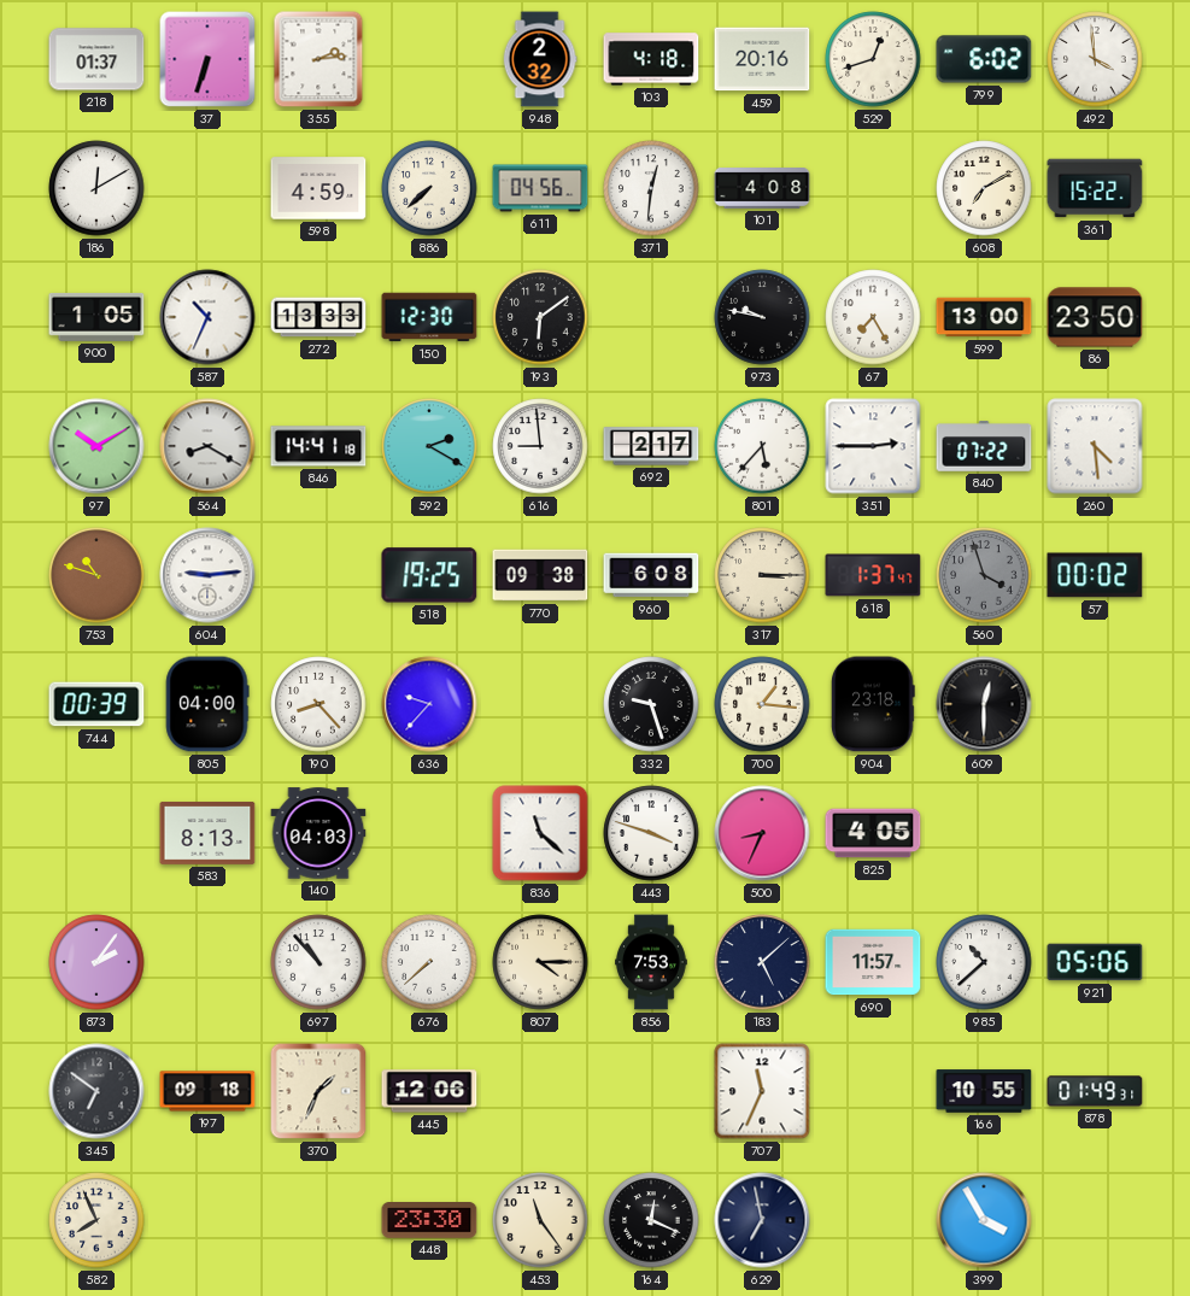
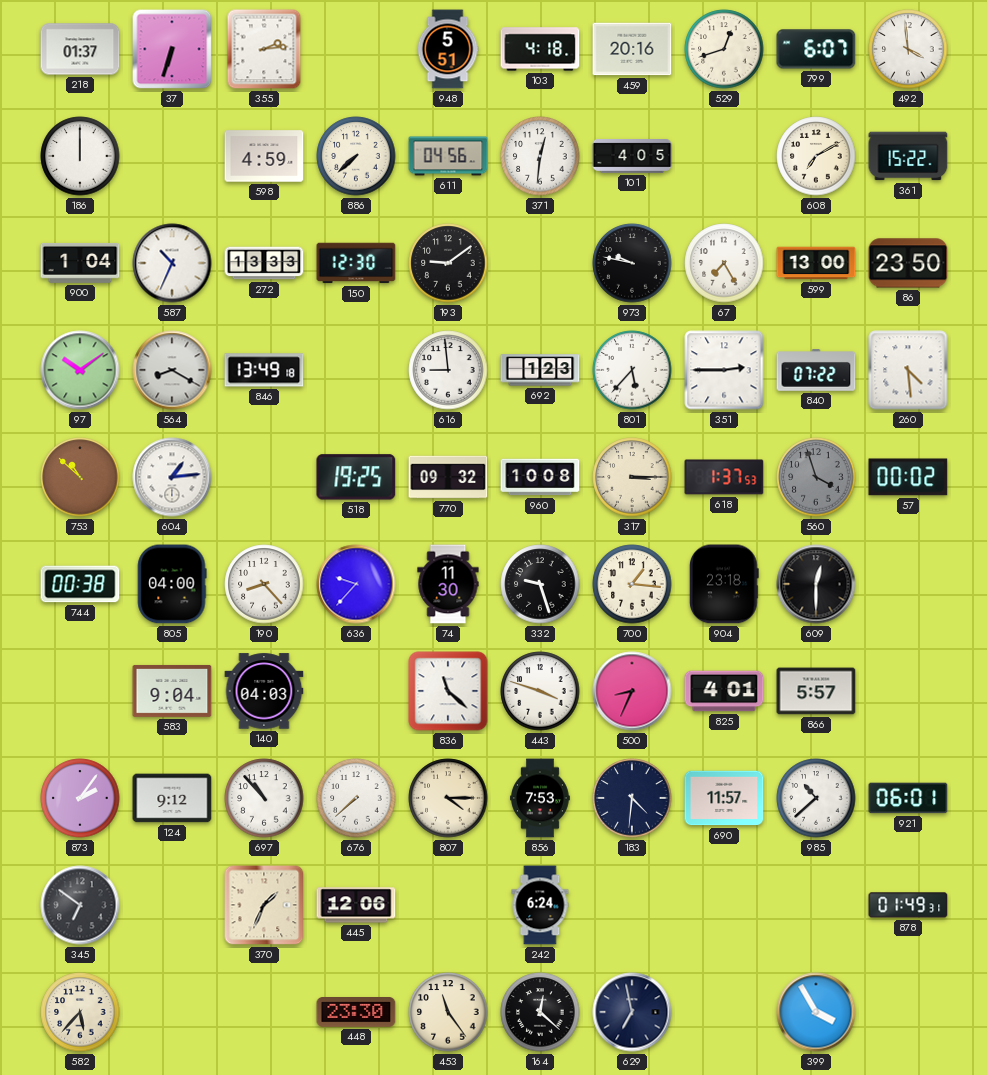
948: 2:32 -> 5:51 (448, 49)
799: 6:02 -> 6:07 (816, 49)
186: 12:10 -> 12:00 (80, 156)
101: 4:08 -> 4:05 (632, 157)
900: 1:05 -> 1:04 (80, 263)
193: 6:09 -> 9:09 (448, 263)
97: 10:10 -> 10:09 (80, 370)
846: 14:41 -> 13:49 (264, 370)
592: 2:20 -> none (429, 446)
692: 2:17 -> 1:23 (540, 370)
753: 10:48 -> 10:52 (80, 477)
604: 9:14 -> 1:14 (172, 477)
770: 09:38 -> 09:32 (448, 477)
960: 6:08 -> 10:08 (540, 477)
618: 1:37:47 -> 1:37:53 (724, 477)
744: 00:39 -> 00:38 (80, 584)
74: none -> 11:30 (448, 584)
583: 8:13 -> 9:04 (172, 691)
825: 4:05 -> 4:01 (724, 691)
866: none -> 5:57 (816, 691)
124: none -> 9:12 (172, 798)
183: 5:08 -> 4:31 (632, 798)
921: 05:06 -> 06:01 (908, 798)
197: 09:18 -> none (207, 1091)
242: none -> 6:24 (540, 905)
707: 11:34 -> none (762, 1091)
166: 10:55 -> none (984, 1091)
582: 7:56 -> 5:37 (80, 1012)
164: 12:19 -> 12:22 (540, 1012)
